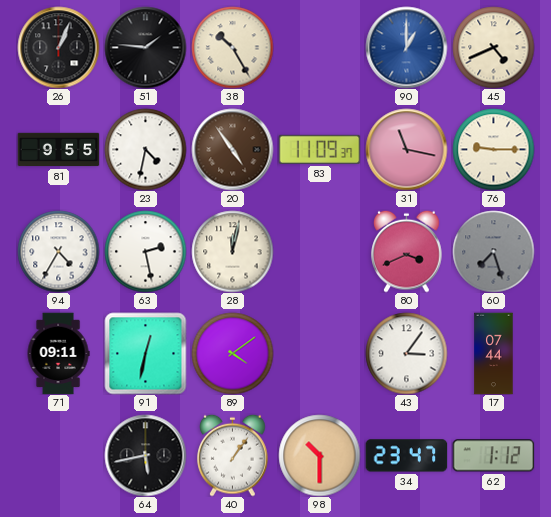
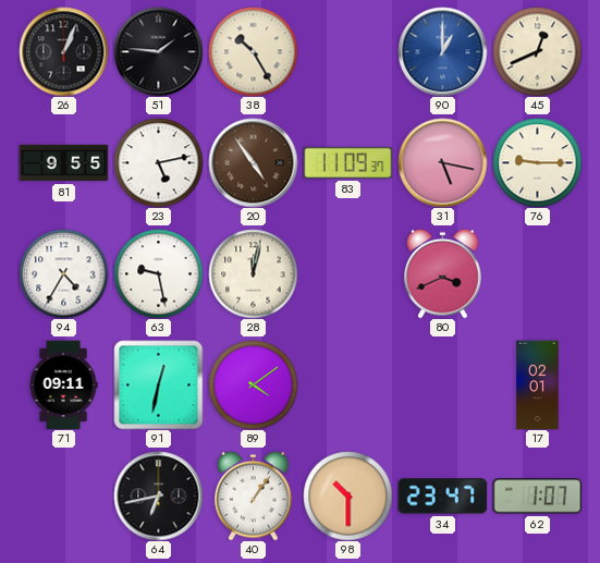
45: 4:41 -> 12:41 (537, 51)
23: 4:32 -> 5:13 (158, 162)
31: 11:17 -> 5:17 (442, 162)
63: 2:28 -> 9:28 (158, 273)
60: 7:27 -> none (493, 251)
43: 3:06 -> none (406, 353)
17: 07:44 -> 02:01 (538, 384)
64: 5:43 -> 6:43 (158, 495)
62: 1:12 -> 1:07 (537, 497)
